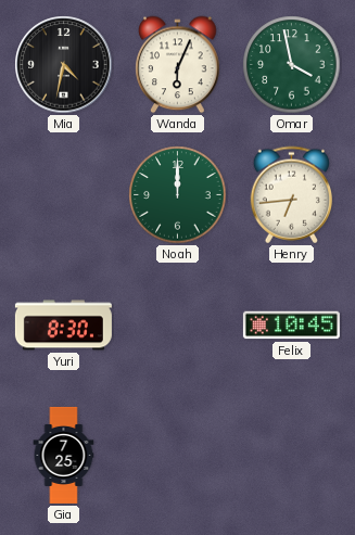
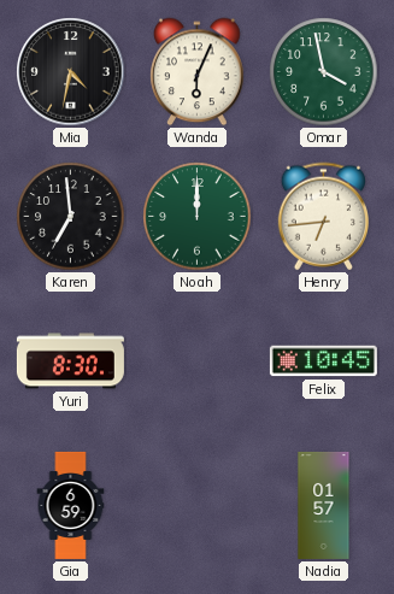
Karen: none -> 6:59 (71, 217)
Gia: 7:25 -> 6:59 (71, 505)
Nadia: none -> 01:57 (324, 505)
